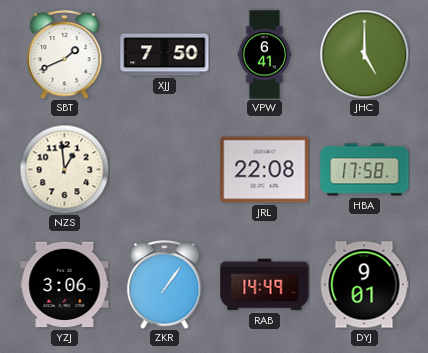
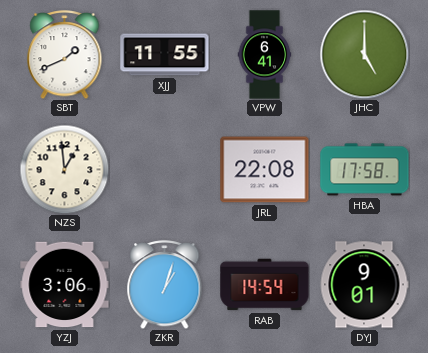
XJJ: 7:50 -> 11:55 (165, 55)
ZKR: 1:06 -> 1:03 (165, 285)
RAB: 14:49 -> 14:54 (265, 285)
